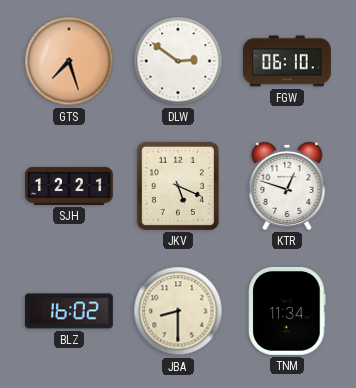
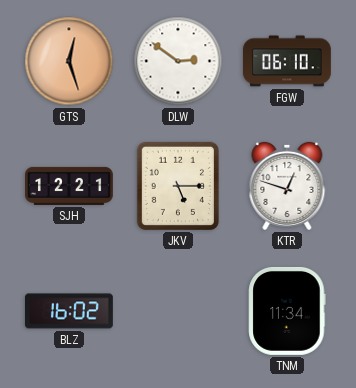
GTS: 7:27 -> 12:27 (69, 61)
JKV: 5:19 -> 5:15 (178, 186)
JBA: 8:30 -> none (178, 311)
